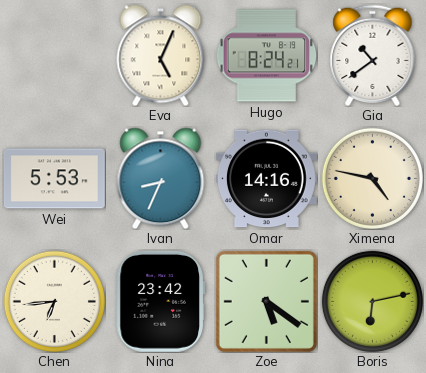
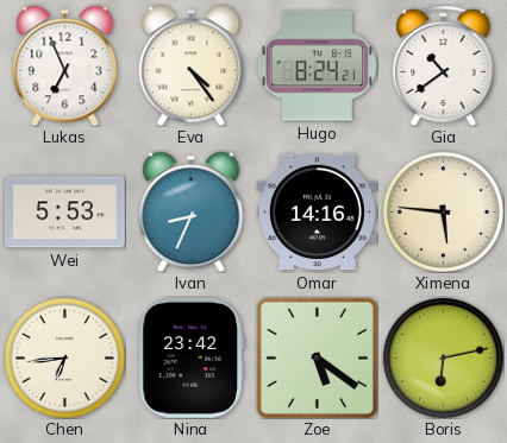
Lukas: none -> 6:56 (65, 65)
Eva: 5:04 -> 4:24 (192, 65)
Ximena: 4:47 -> 5:46 (443, 211)
